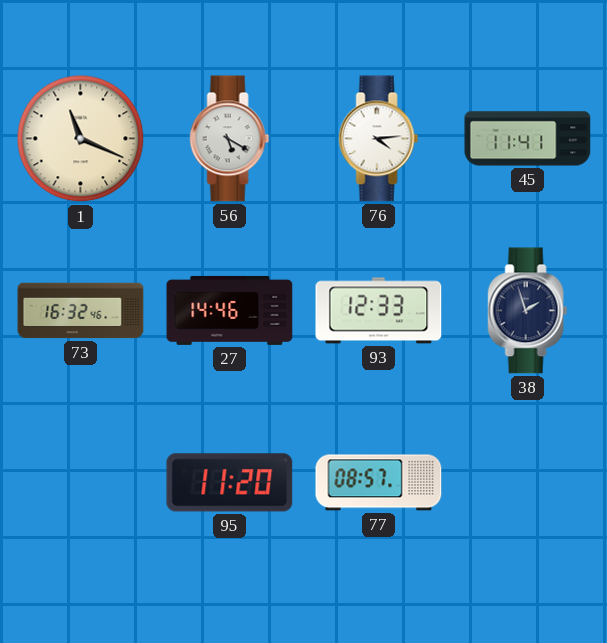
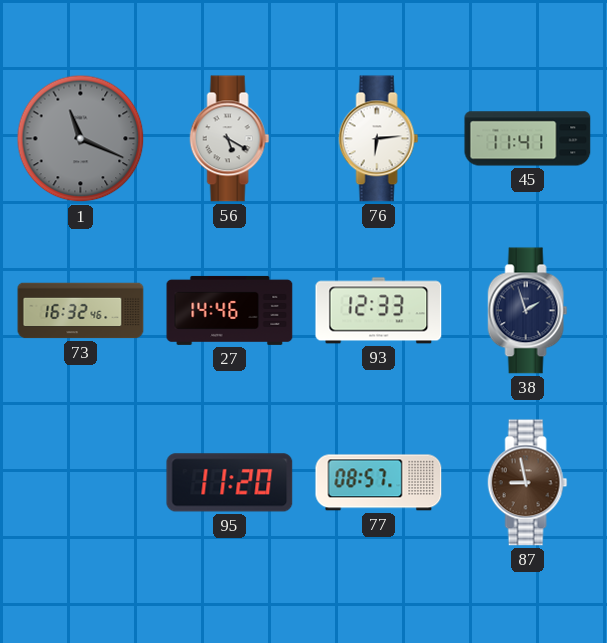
1 dial: cream -> grey (81, 139)
76: 4:14 -> 6:14 (379, 139)
87: none -> 8:58 (528, 483)
